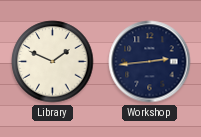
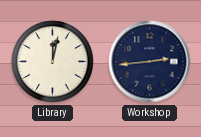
Library: 1:49 -> 12:02 (53, 62)
